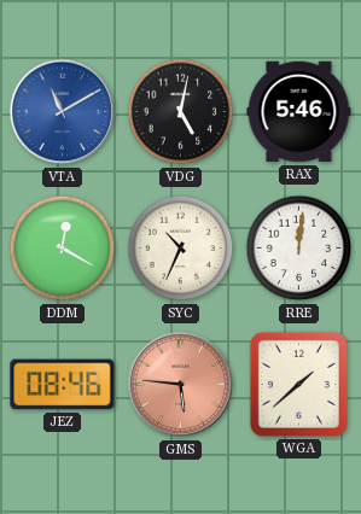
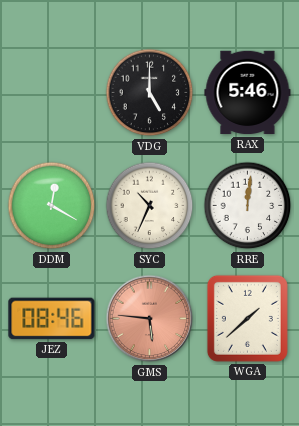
VTA: 11:10 -> none (63, 112)
VDG: 5:02 -> 5:00 (150, 93)
